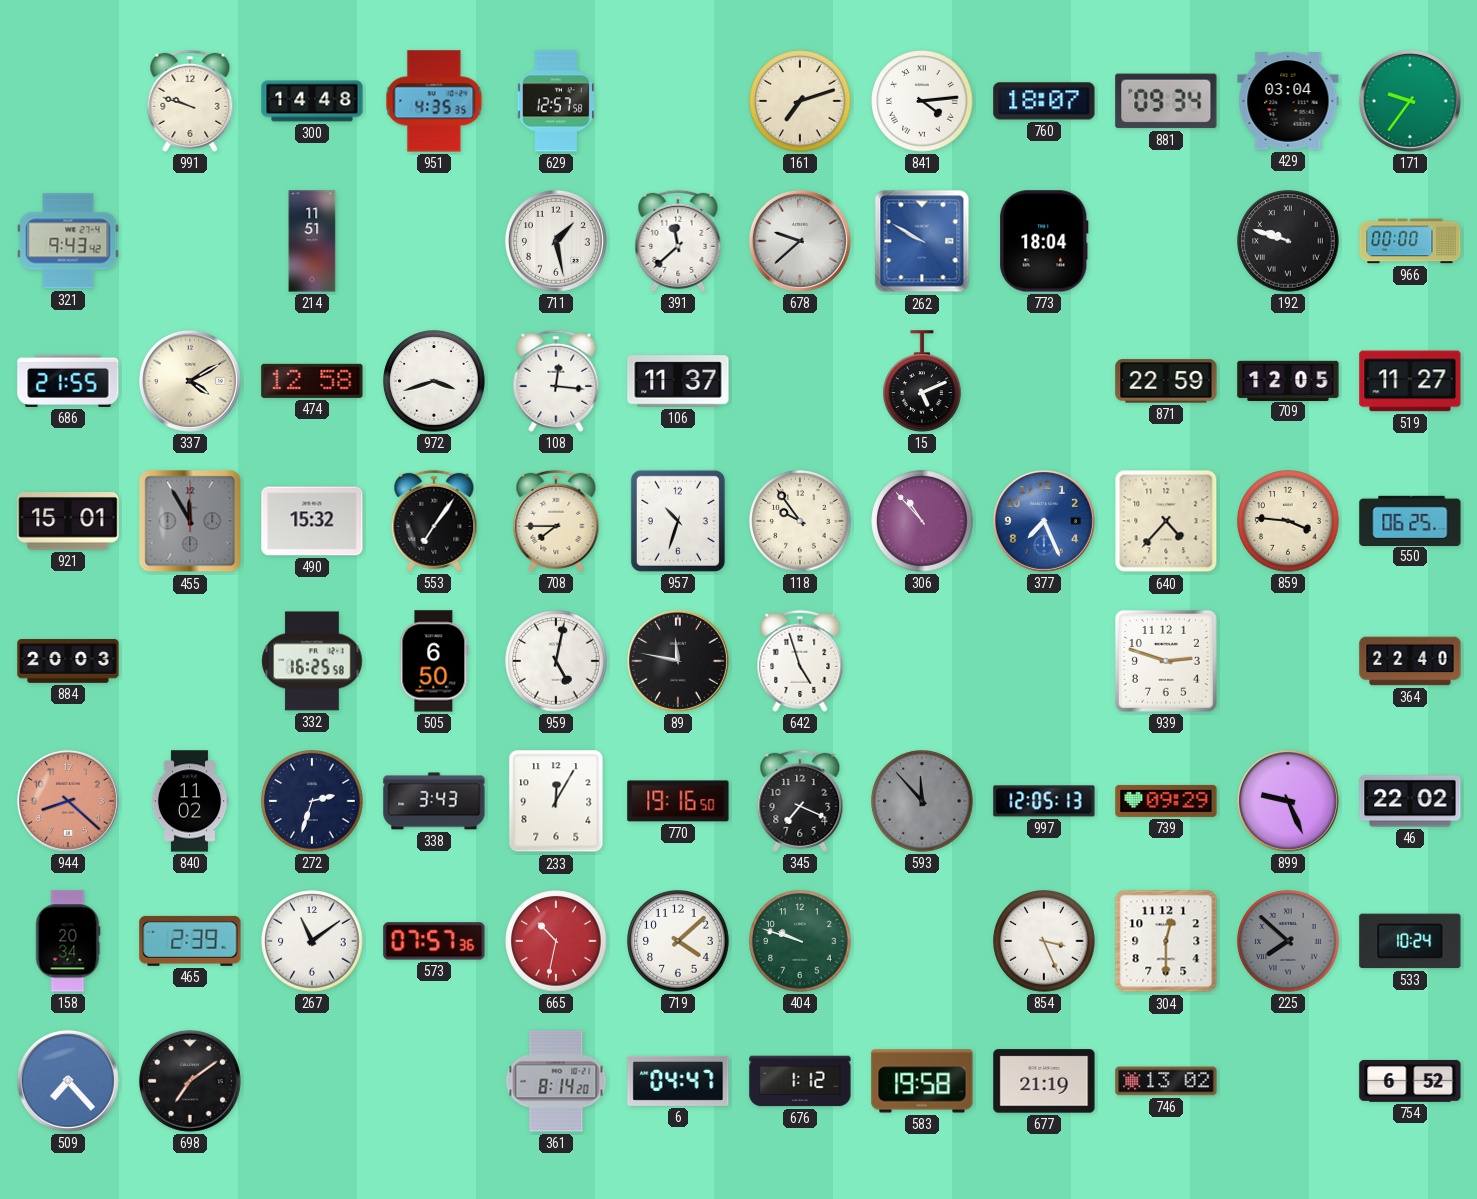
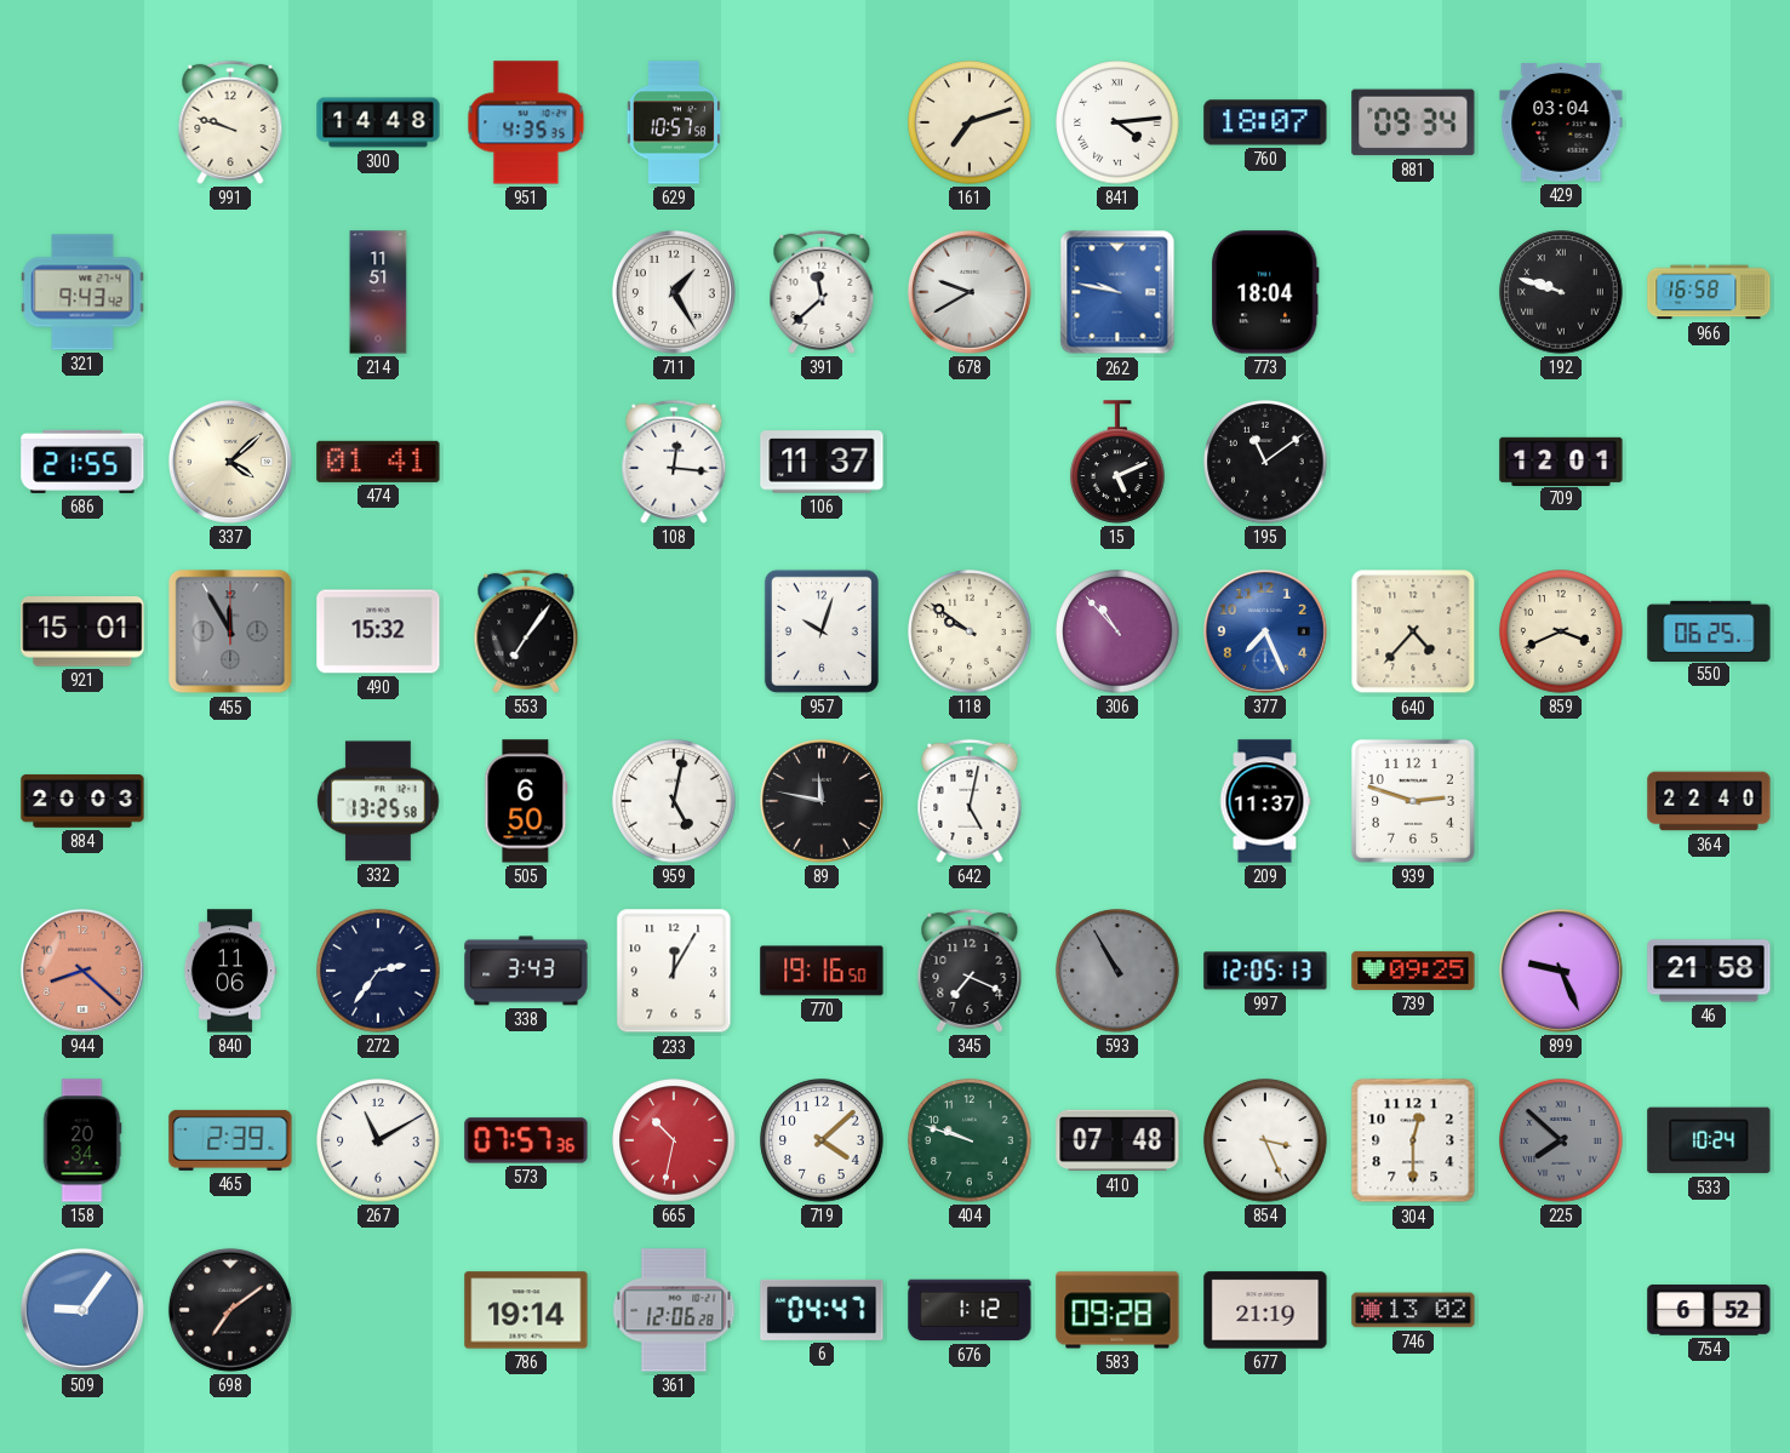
629: 12:57 -> 10:57 (674, 122)
171: 9:36 -> none (1410, 101)
711: 1:28 -> 1:25 (674, 292)
678: 9:38 -> 9:40 (970, 292)
262: 9:50 -> 9:47 (1117, 292)
966: 00:00 -> 16:58 (1709, 292)
337: 4:10 -> 4:08 (230, 462)
474: 12:58 -> 01:41 (378, 462)
972: 3:42 -> none (434, 381)
195: none -> 11:09 (1265, 462)
871: 22:59 -> none (1166, 381)
709: 12:05 -> 12:01 (1561, 461)
519: 11:27 -> none (1410, 381)
708: 7:45 -> none (556, 521)
957: 10:33 -> 10:03 (822, 631)
118: 9:54 -> 9:51 (970, 631)
859: 3:46 -> 3:41 (1561, 631)
332: 16:25 -> 13:25 (378, 801)
642: 4:57 -> 5:02 (970, 801)
209: none -> 11:37 (1265, 801)
840: 11:02 -> 11:06 (230, 971)
272: 2:33 -> 2:36 (378, 971)
593: 11:53 -> 10:55 (1117, 971)
739: 09:29 -> 09:25 (1413, 971)
46: 22:02 -> 21:58 (1709, 971)
267: 11:09 -> 11:10 (378, 1140)
410: none -> 07:48 (1117, 1140)
509: 7:23 -> 9:06 (82, 1310)
786: none -> 19:14 (526, 1310)
361: 8:14 -> 12:06 (674, 1310)
583: 19:58 -> 09:28 (1117, 1310)
